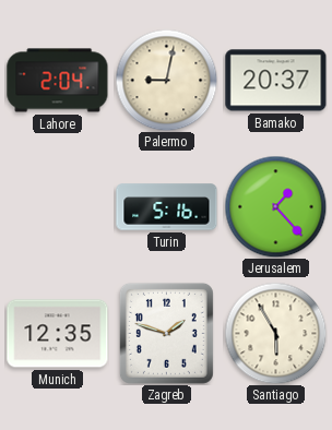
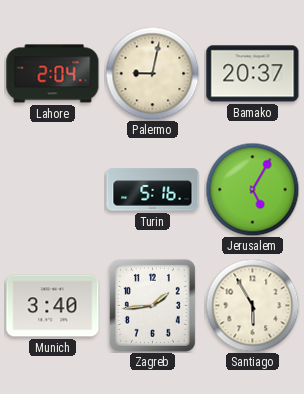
Jerusalem: 1:23 -> 5:05 (252, 189)
Munich: 12:35 -> 3:40 (53, 306)
Zagreb: 1:48 -> 1:44 (152, 305)
